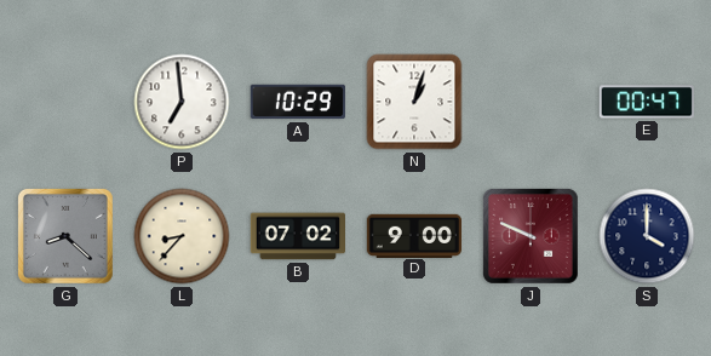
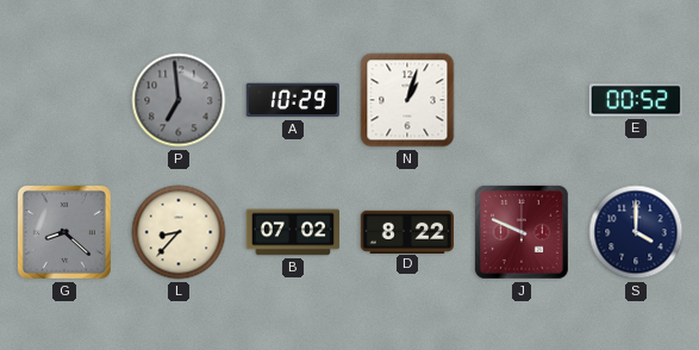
P dial: white -> grey (179, 100)
E: 00:47 -> 00:52 (636, 100)
D: 9:00 -> 8:22 (406, 231)
